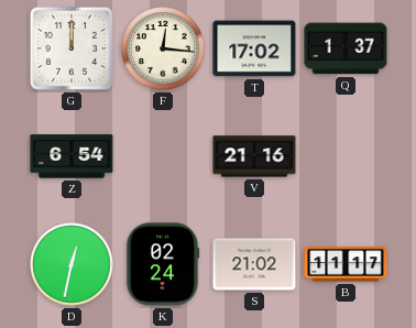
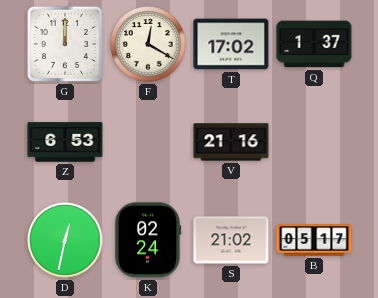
F: 12:16 -> 12:20 (148, 44)
Z: 6:54 -> 6:53 (65, 142)
B: 11:17 -> 05:17 (314, 240)
